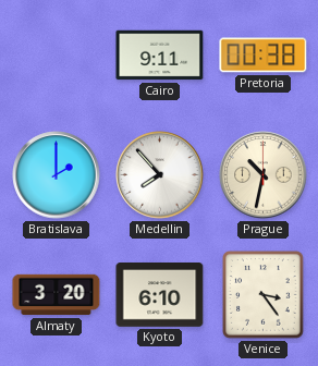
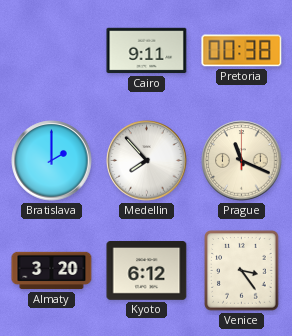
Prague: 10:32 -> 11:19 (242, 161)
Kyoto: 6:10 -> 6:12 (147, 271)
